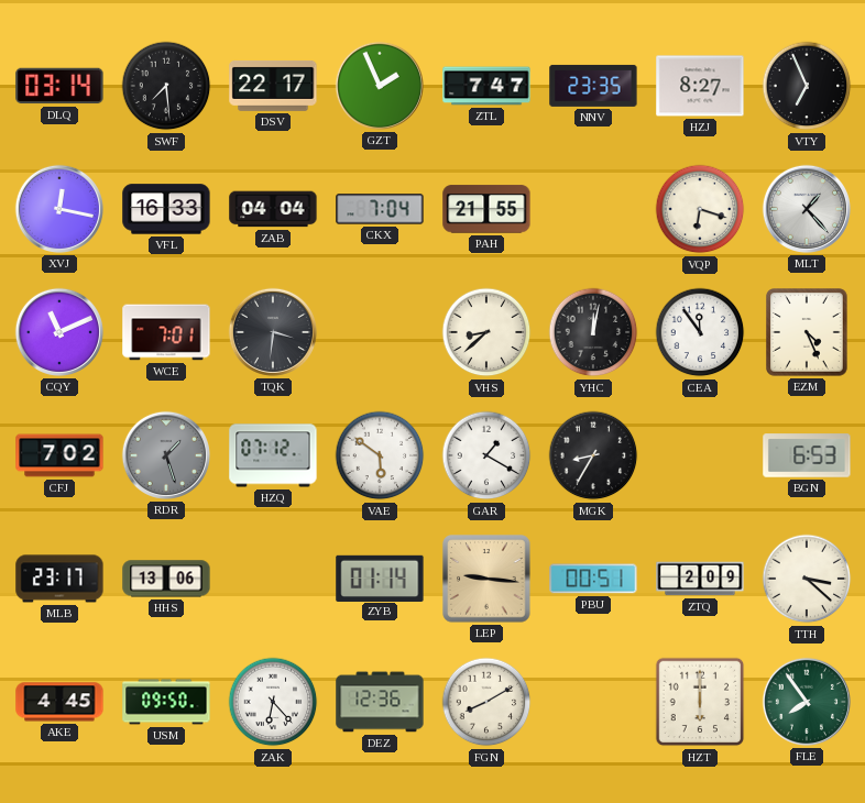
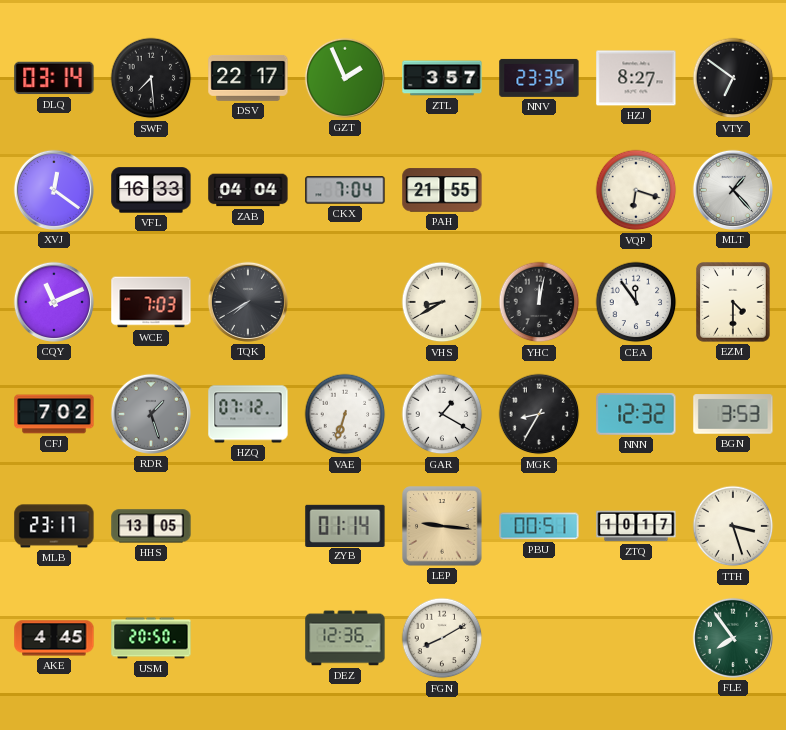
ZTL: 7:47 -> 3:57 (442, 78)
VTY: 6:56 -> 6:51 (733, 78)
XVJ: 12:17 -> 12:21 (54, 190)
WCE: 7:01 -> 7:03 (151, 302)
TQK: 3:31 -> 7:40 (248, 302)
VHS: 8:38 -> 8:40 (442, 302)
EZM: 4:26 -> 4:30 (734, 302)
VAE: 5:51 -> 6:33 (345, 414)
NNN: none -> 12:32 (636, 415)
BGN: 6:53 -> 3:53 (733, 414)
HHS: 13:06 -> 13:05 (151, 526)
ZTQ: 2:09 -> 10:17 (636, 526)
TTH: 3:22 -> 3:27 (733, 526)
USM: 09:50 -> 20:50 (151, 638)
ZAK: 6:23 -> none (273, 702)
HZT: 6:00 -> none (700, 702)
